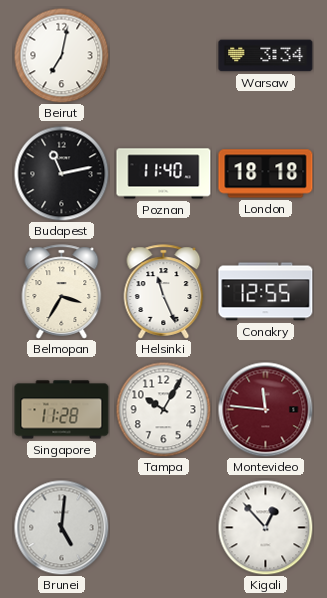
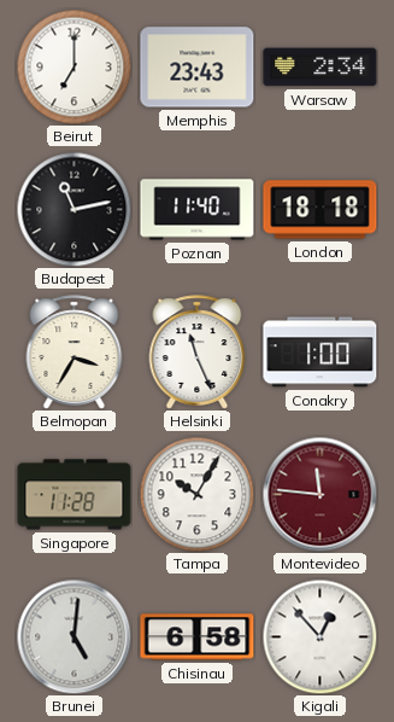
Beirut: 7:02 -> 7:00 (73, 66)
Memphis: none -> 23:43 (198, 68)
Warsaw: 3:34 -> 2:34 (321, 68)
Conakry: 12:55 -> 1:00 (321, 353)
Chisinau: none -> 6:58 (198, 637)
